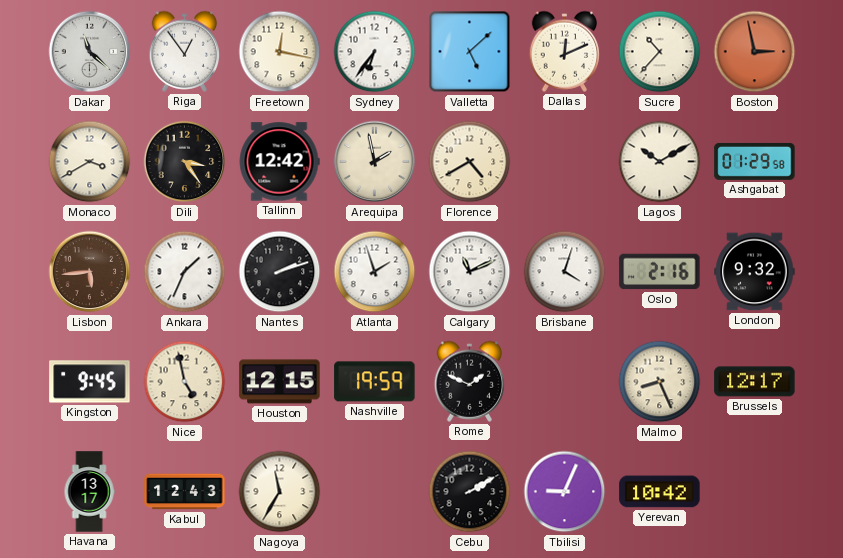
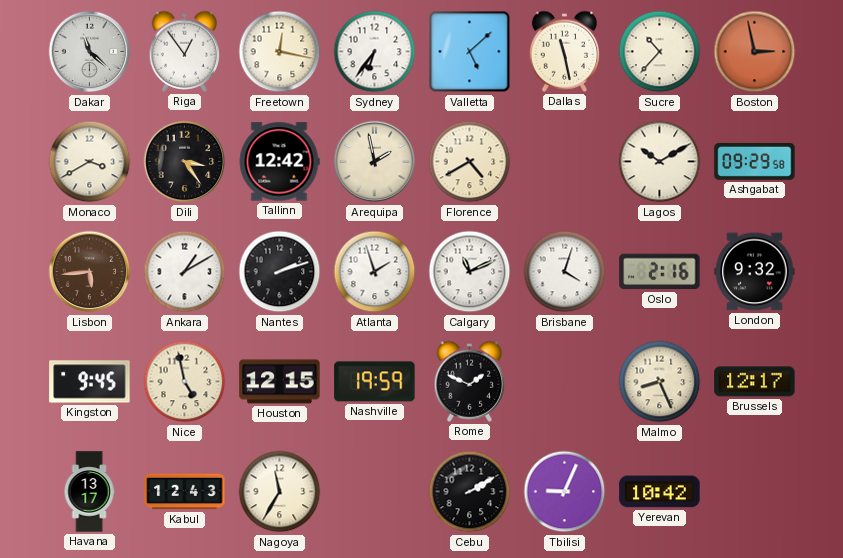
Dallas: 12:11 -> 11:28 (565, 51)
Ashgabat: 01:29 -> 09:29 (755, 161)
Ankara: 1:34 -> 1:10 (185, 272)
